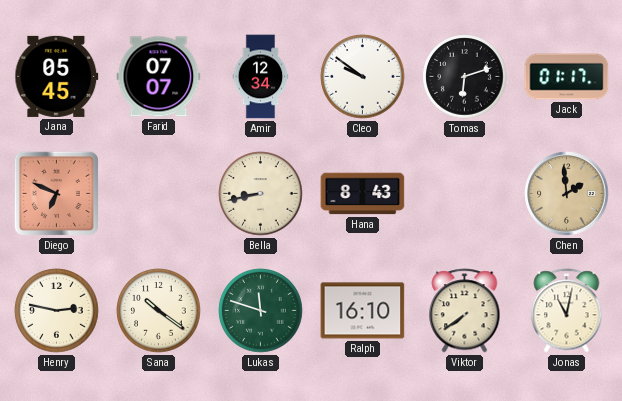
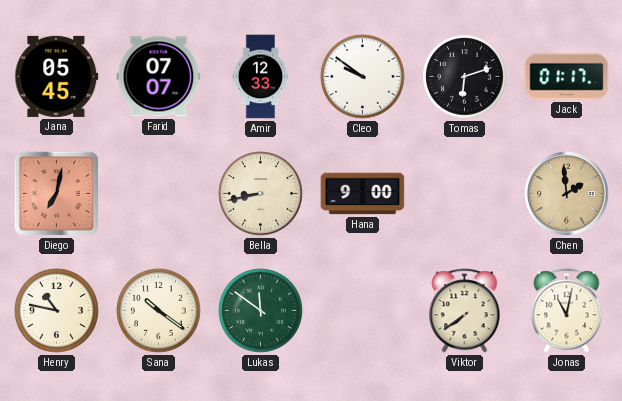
Amir: 12:34 -> 12:33 (261, 77)
Diego: 6:49 -> 7:02 (56, 193)
Hana: 8:43 -> 9:00 (363, 194)
Henry: 2:47 -> 10:47 (57, 311)
Lukas: 11:48 -> 11:51 (261, 311)
Ralph: 16:10 -> none (363, 311)
